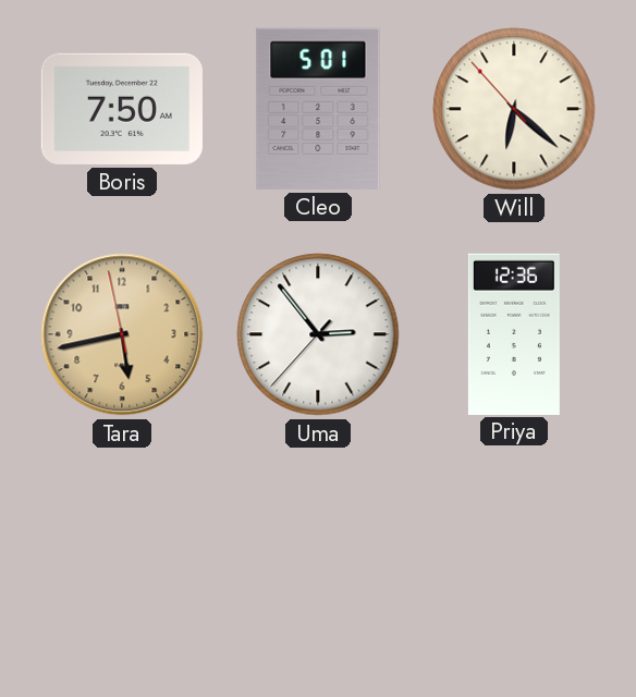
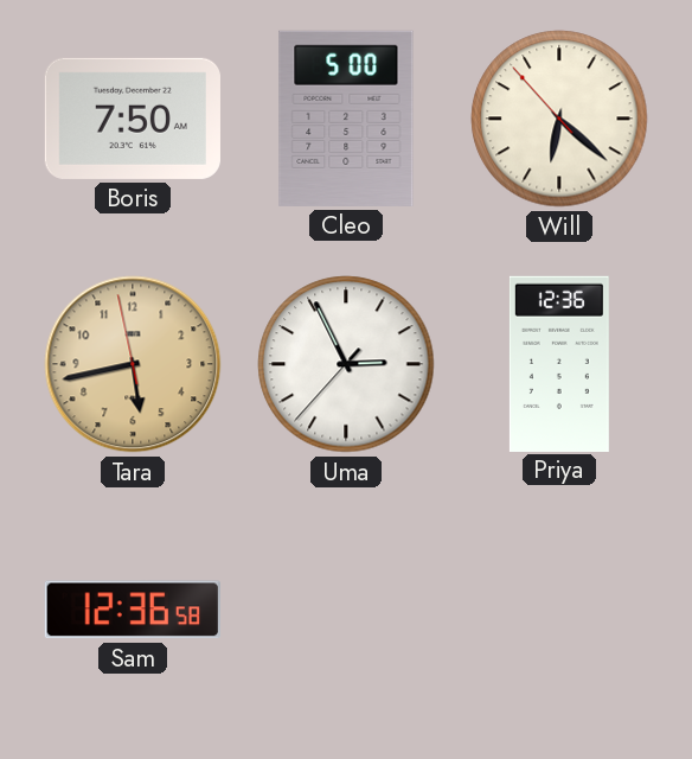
Cleo: 5:01 -> 5:00 (346, 119)
Uma: 2:53 -> 2:55 (346, 364)
Sam: none -> 12:36 (133, 610)
